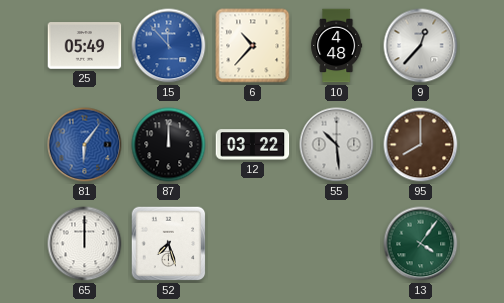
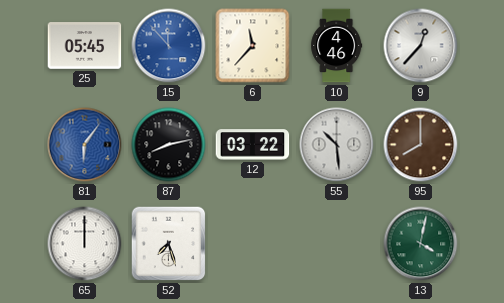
25: 05:49 -> 05:45 (85, 46)
6: 10:37 -> 11:37 (253, 46)
10: 4:48 -> 4:46 (337, 46)
87: 12:00 -> 8:13 (169, 145)
13: 4:06 -> 4:02 (421, 244)
